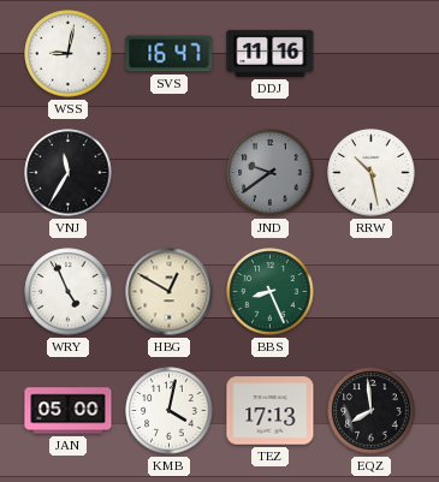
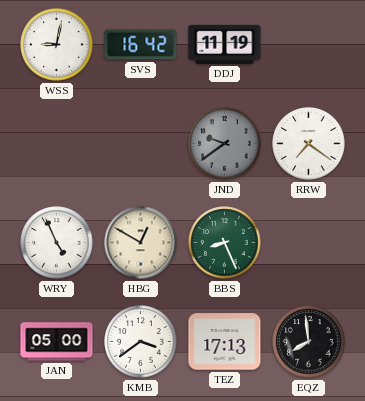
SVS: 16:47 -> 16:42 (141, 45)
DDJ: 11:16 -> 11:19 (225, 44)
VNJ: 11:35 -> none (69, 173)
RRW: 10:28 -> 7:21 (309, 144)
KMB: 4:02 -> 3:39 (141, 342)
